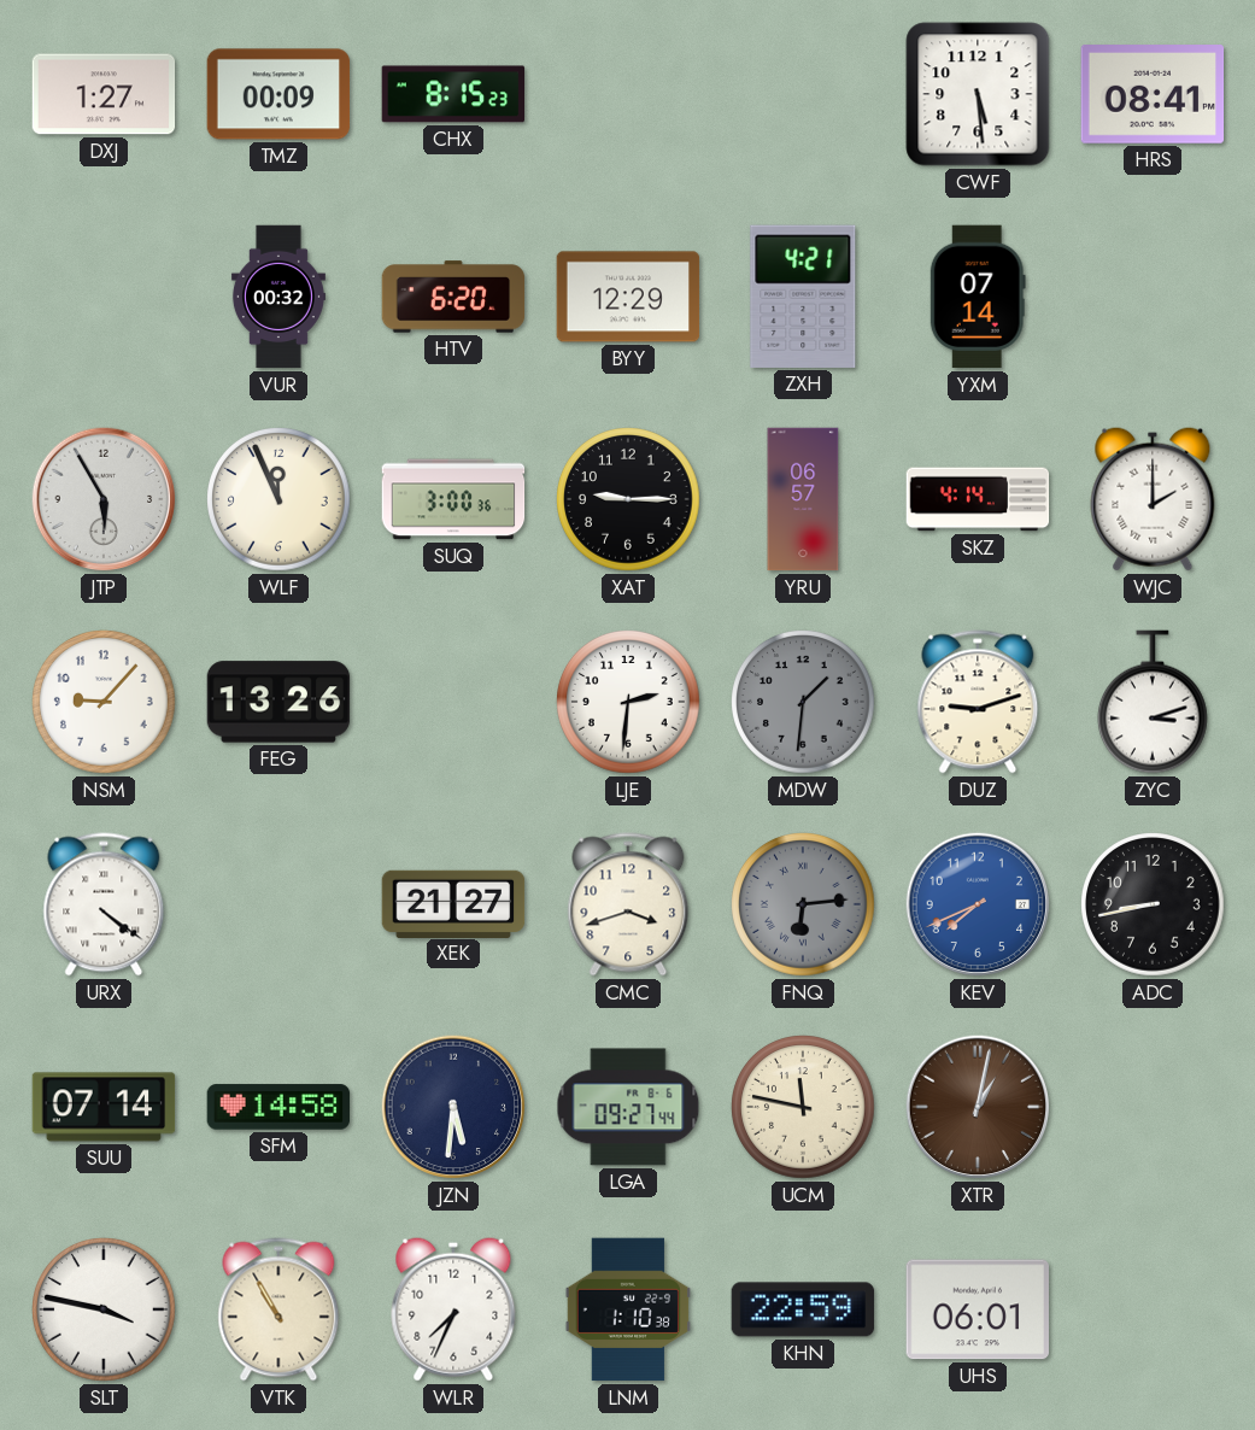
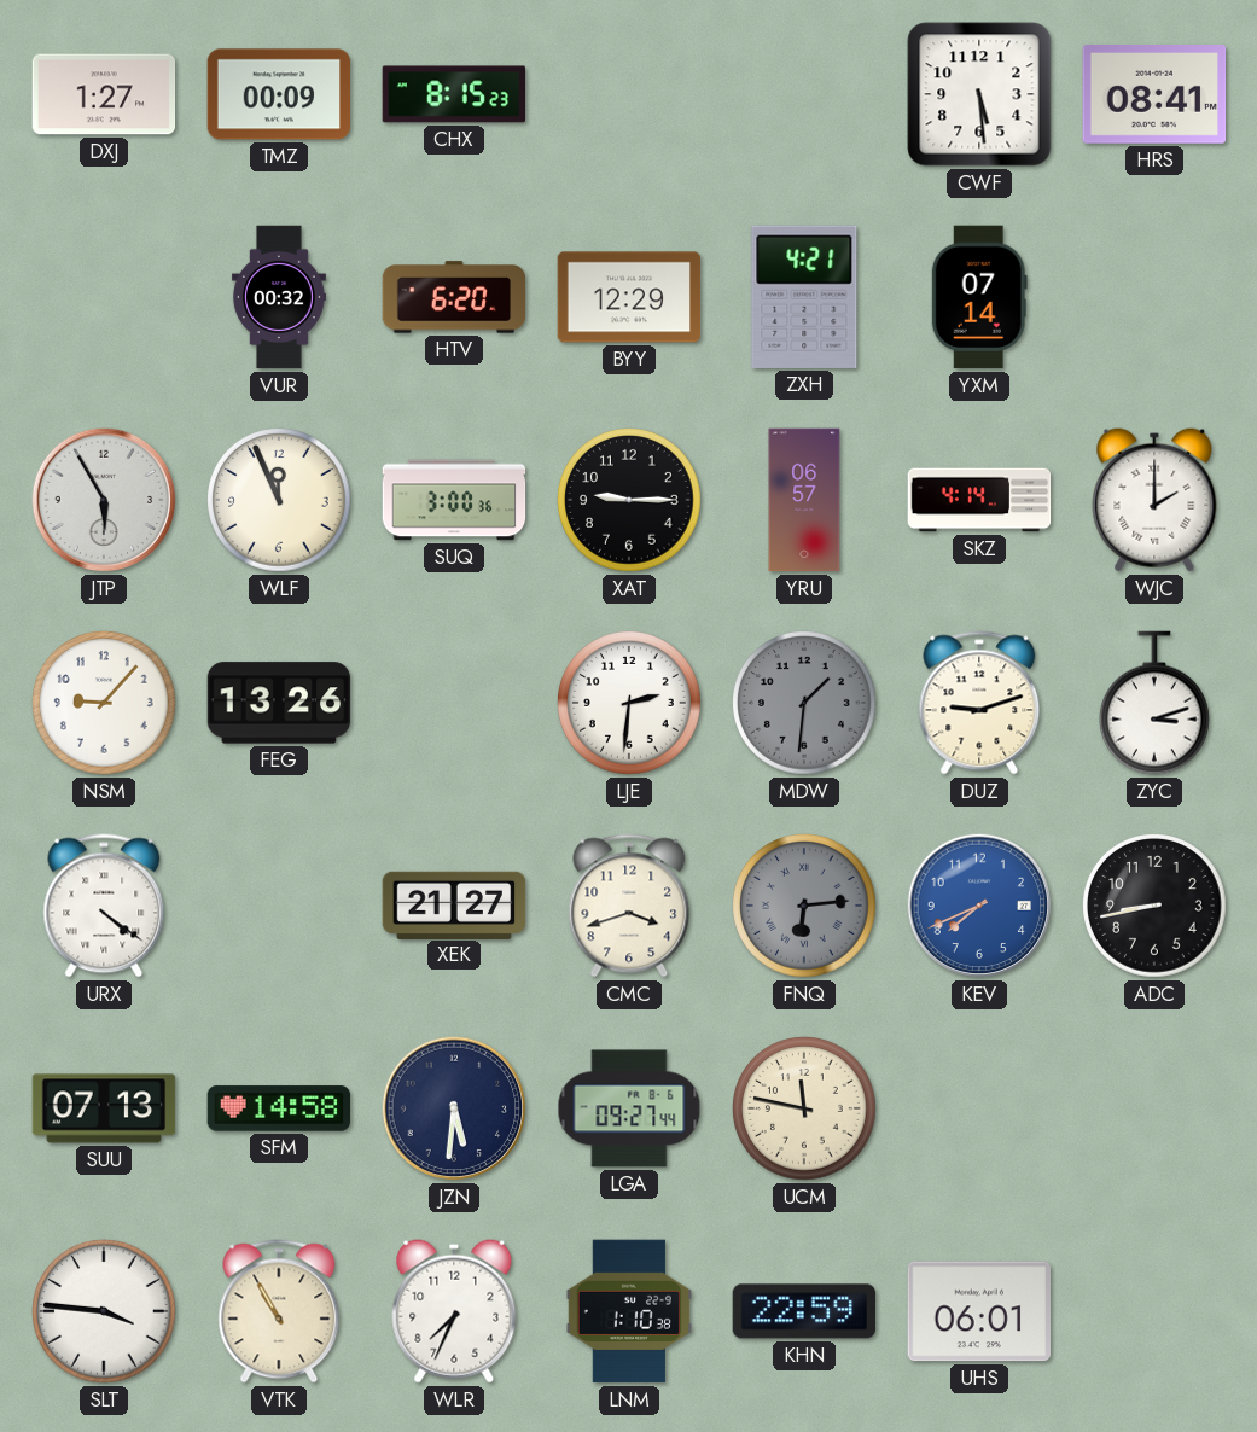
SUU: 07:14 -> 07:13 (104, 1108)
XTR: 1:02 -> none (978, 1107)
SLT: 3:47 -> 3:46 (104, 1311)
